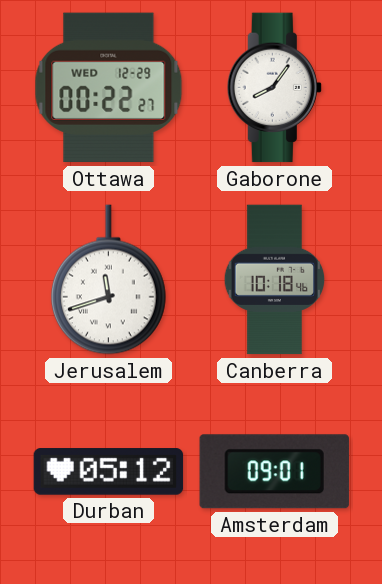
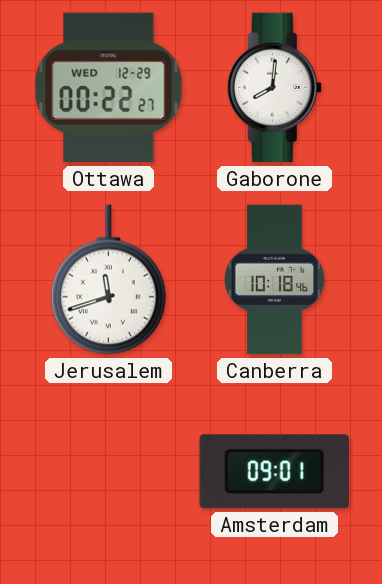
Gaborone: 8:06 -> 8:01 (274, 88)
Durban: 05:12 -> none (109, 472)
